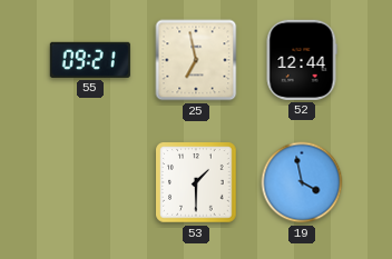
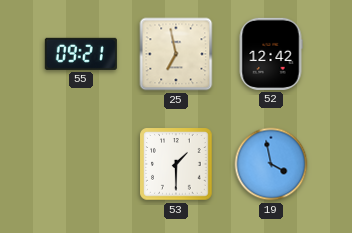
52: 12:44 -> 12:42 (271, 54)
